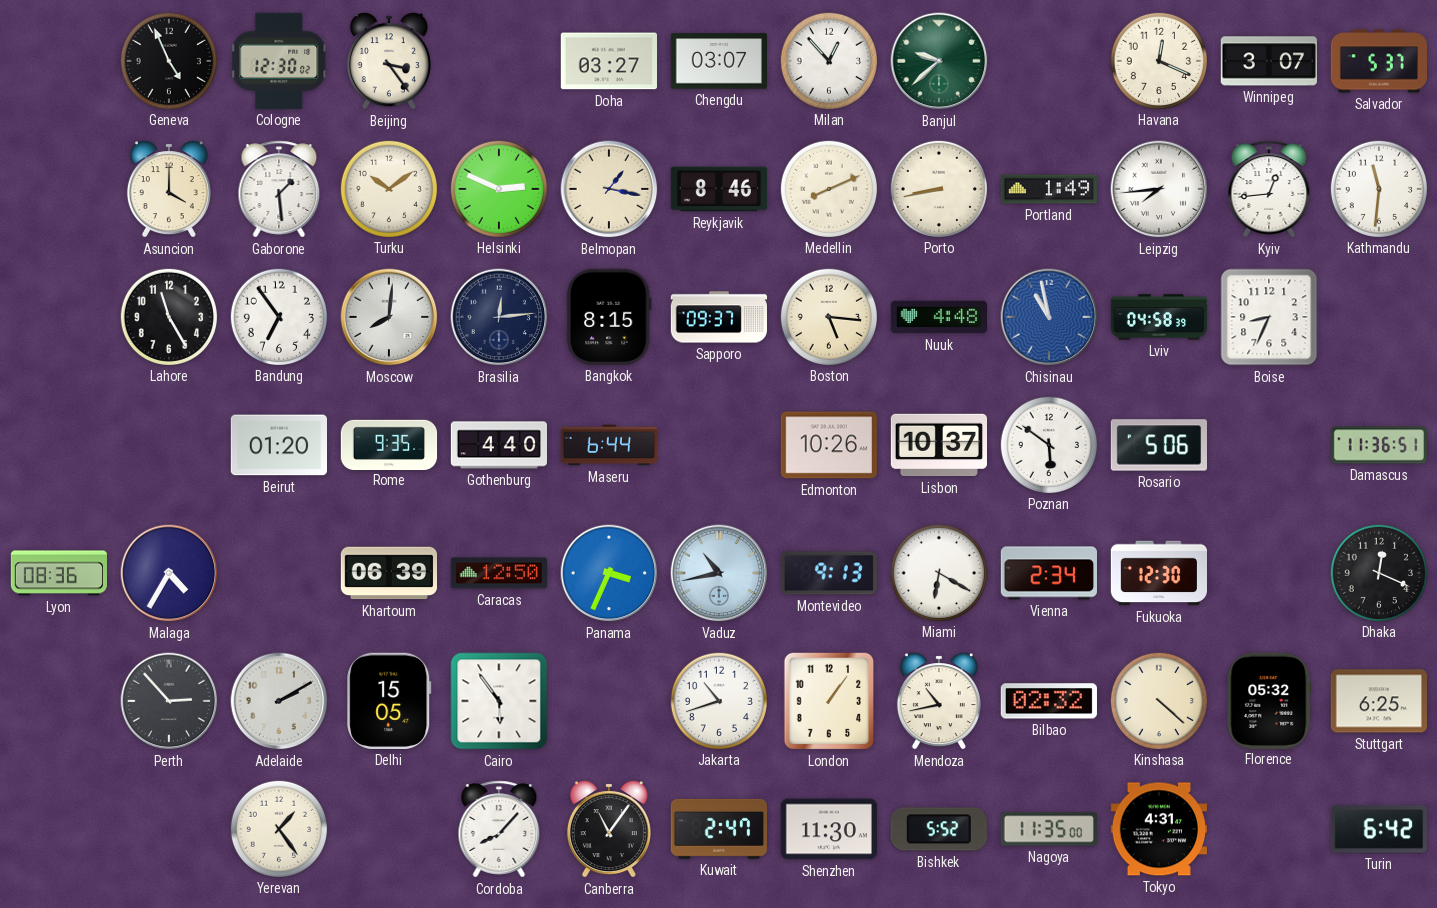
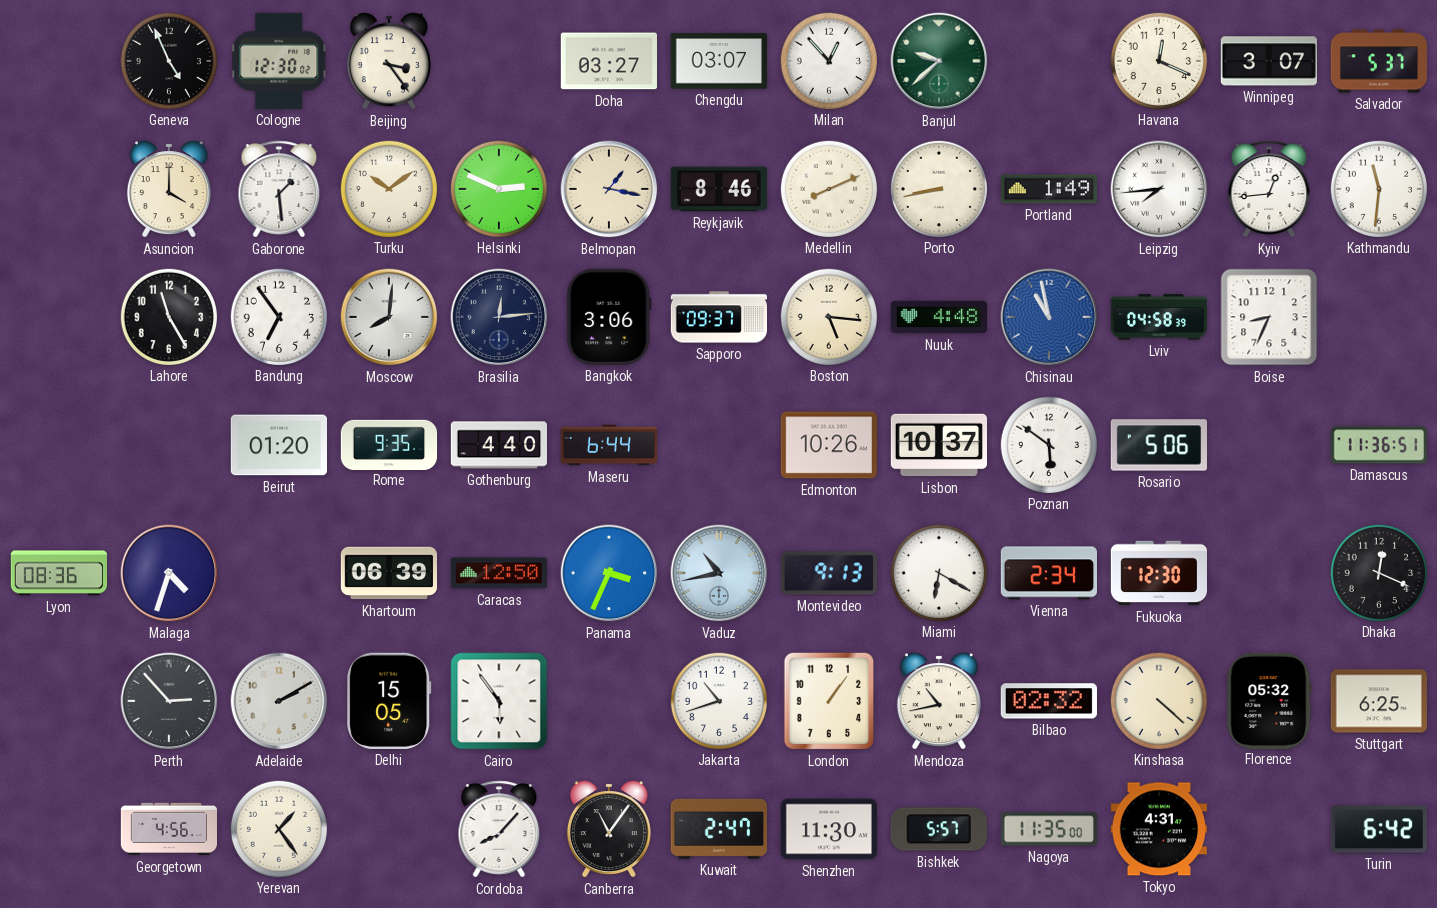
Bangkok: 8:15 -> 3:06 (609, 317)
Malaga: 4:35 -> 4:33 (169, 573)
Georgetown: none -> 4:56 (168, 829)
Bishkek: 5:52 -> 5:57 (939, 829)
